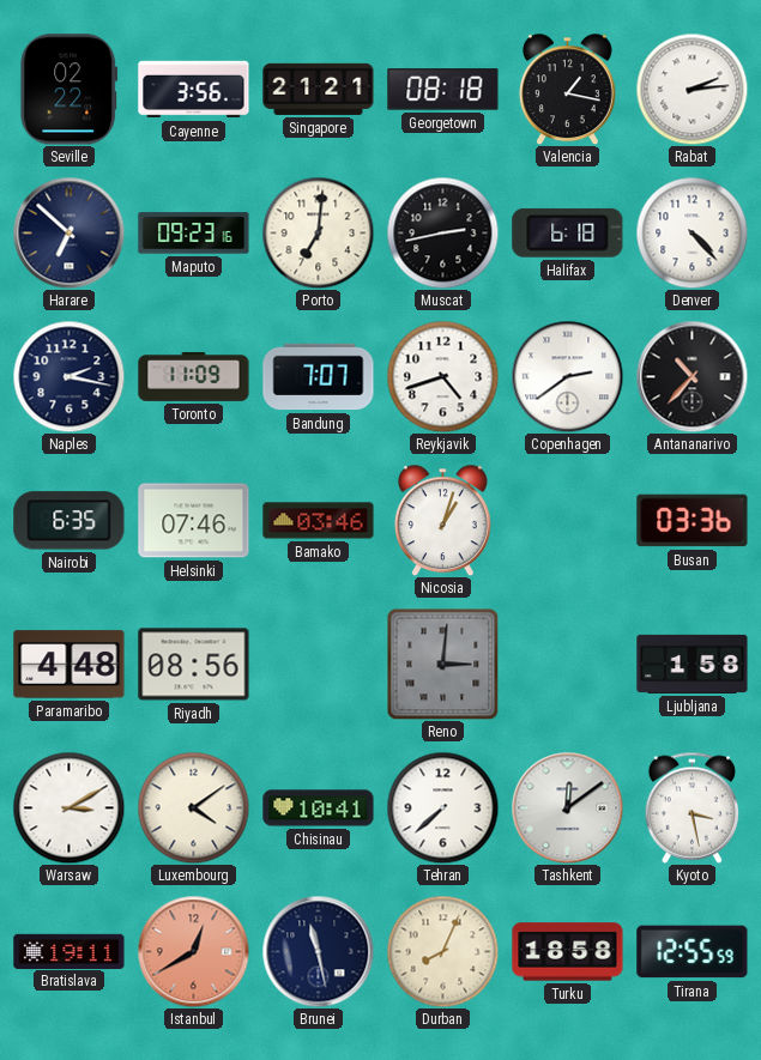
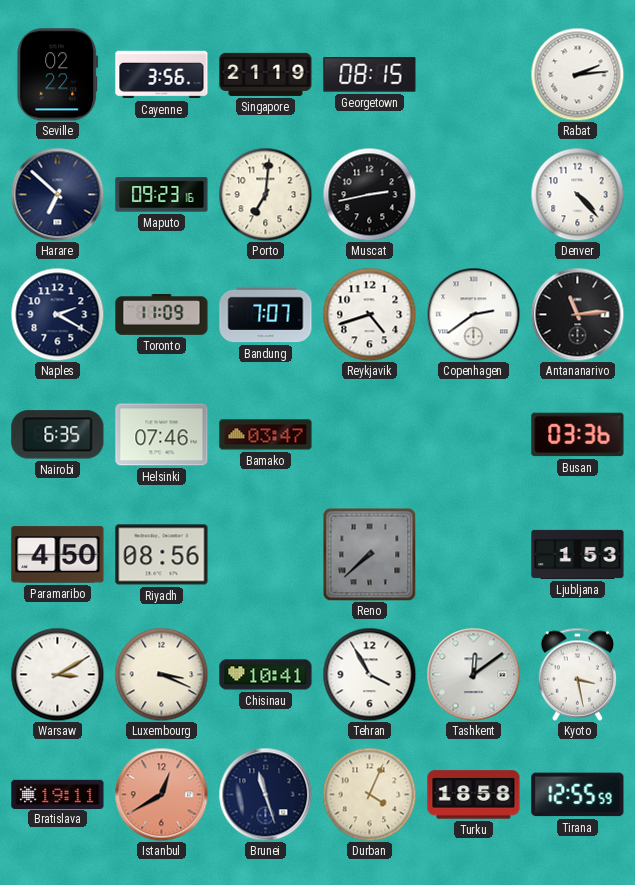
Singapore: 21:21 -> 21:19 (266, 74)
Georgetown: 08:18 -> 08:15 (370, 75)
Valencia: 1:17 -> none (567, 89)
Halifax: 6:18 -> none (568, 232)
Naples: 2:17 -> 2:20 (57, 314)
Antananarivo: 10:37 -> 11:14 (577, 314)
Bamako: 03:46 -> 03:47 (266, 435)
Nicosia: 1:03 -> none (442, 520)
Paramaribo: 4:48 -> 4:50 (58, 555)
Reno: 3:01 -> 7:38 (369, 554)
Ljubljana: 1:58 -> 1:53 (578, 554)
Luxembourg: 4:09 -> 3:19 (161, 674)
Tehran: 7:38 -> 3:55 (369, 674)
Brunei: 11:28 -> 11:27 (265, 794)
Durban: 8:04 -> 4:04 (369, 794)
